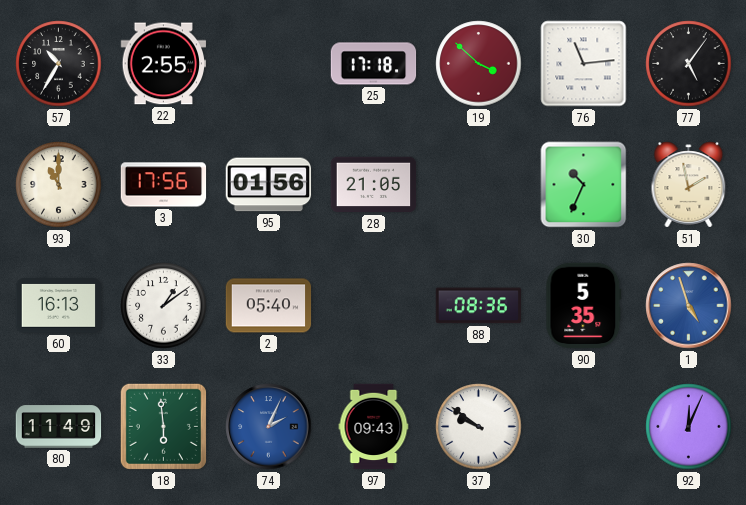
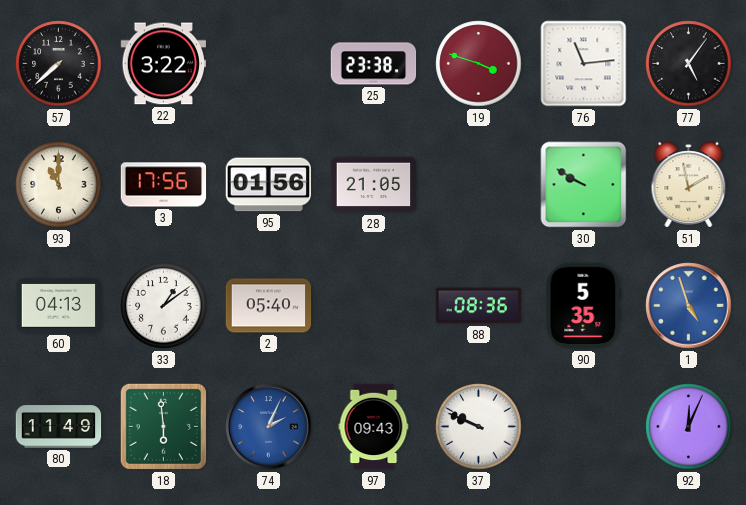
57: 10:35 -> 7:38 (59, 64)
22: 2:55 -> 3:22 (164, 64)
25: 17:18 -> 23:38 (374, 64)
19: 3:52 -> 3:48 (479, 64)
30: 10:34 -> 9:50 (584, 185)
60: 16:13 -> 04:13 (59, 306)
37: 9:51 -> 9:49 (479, 427)
